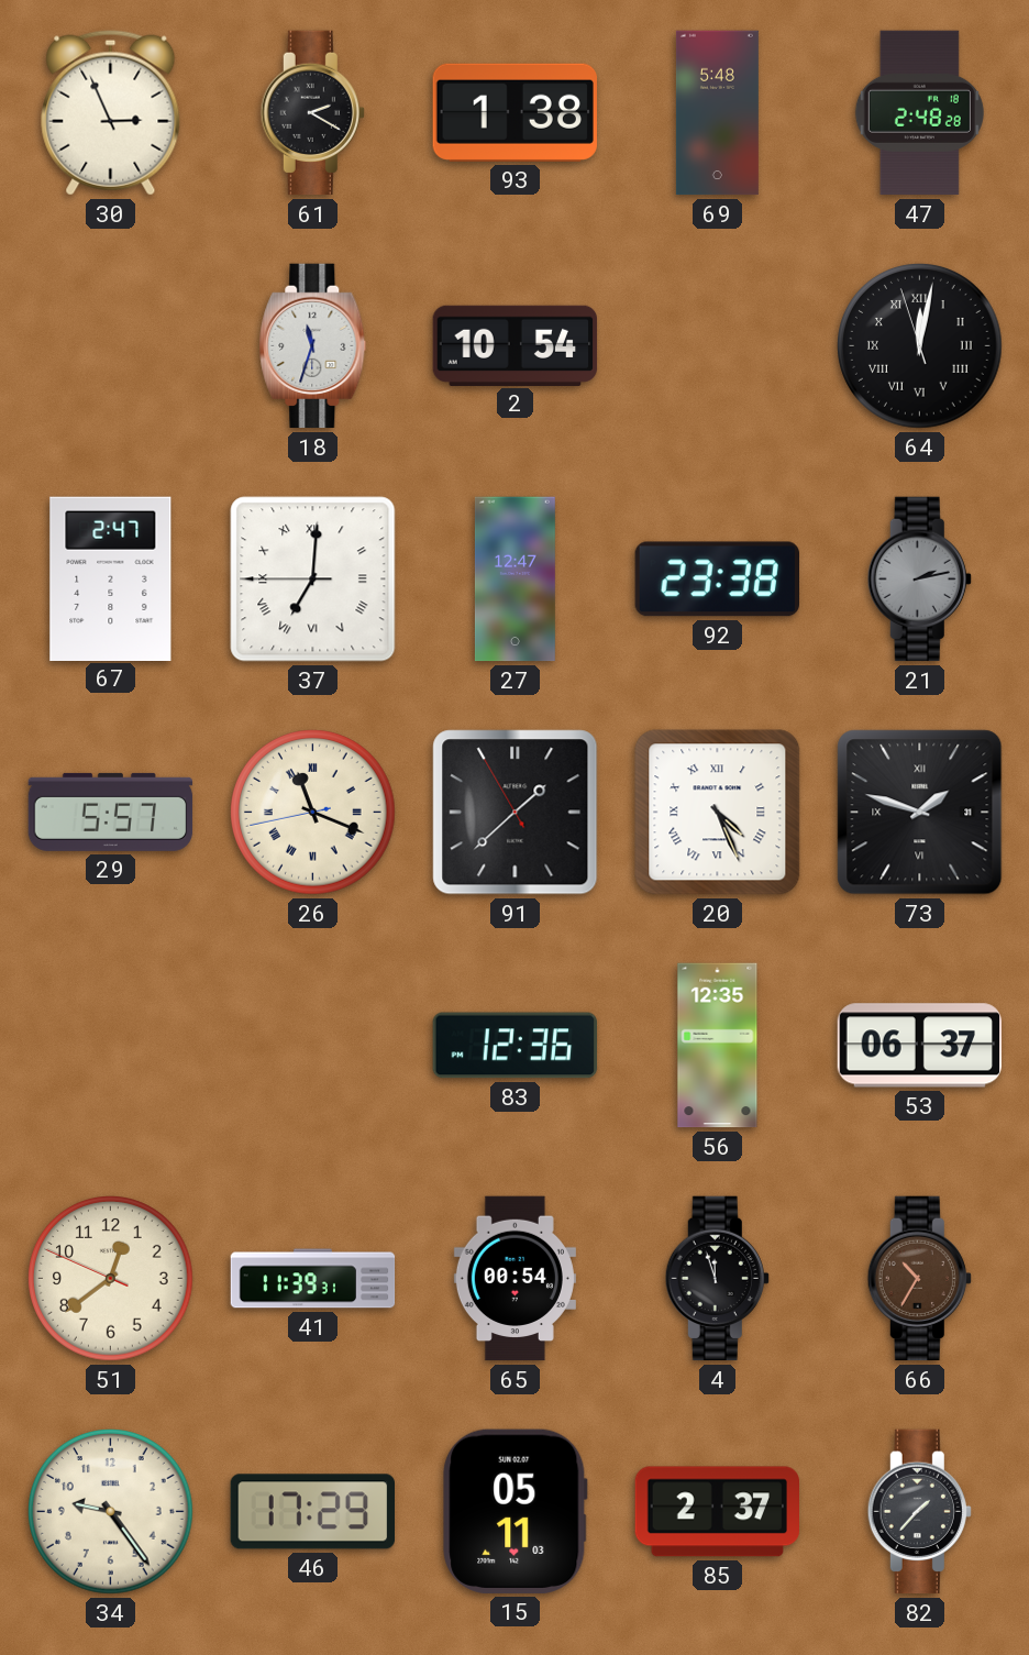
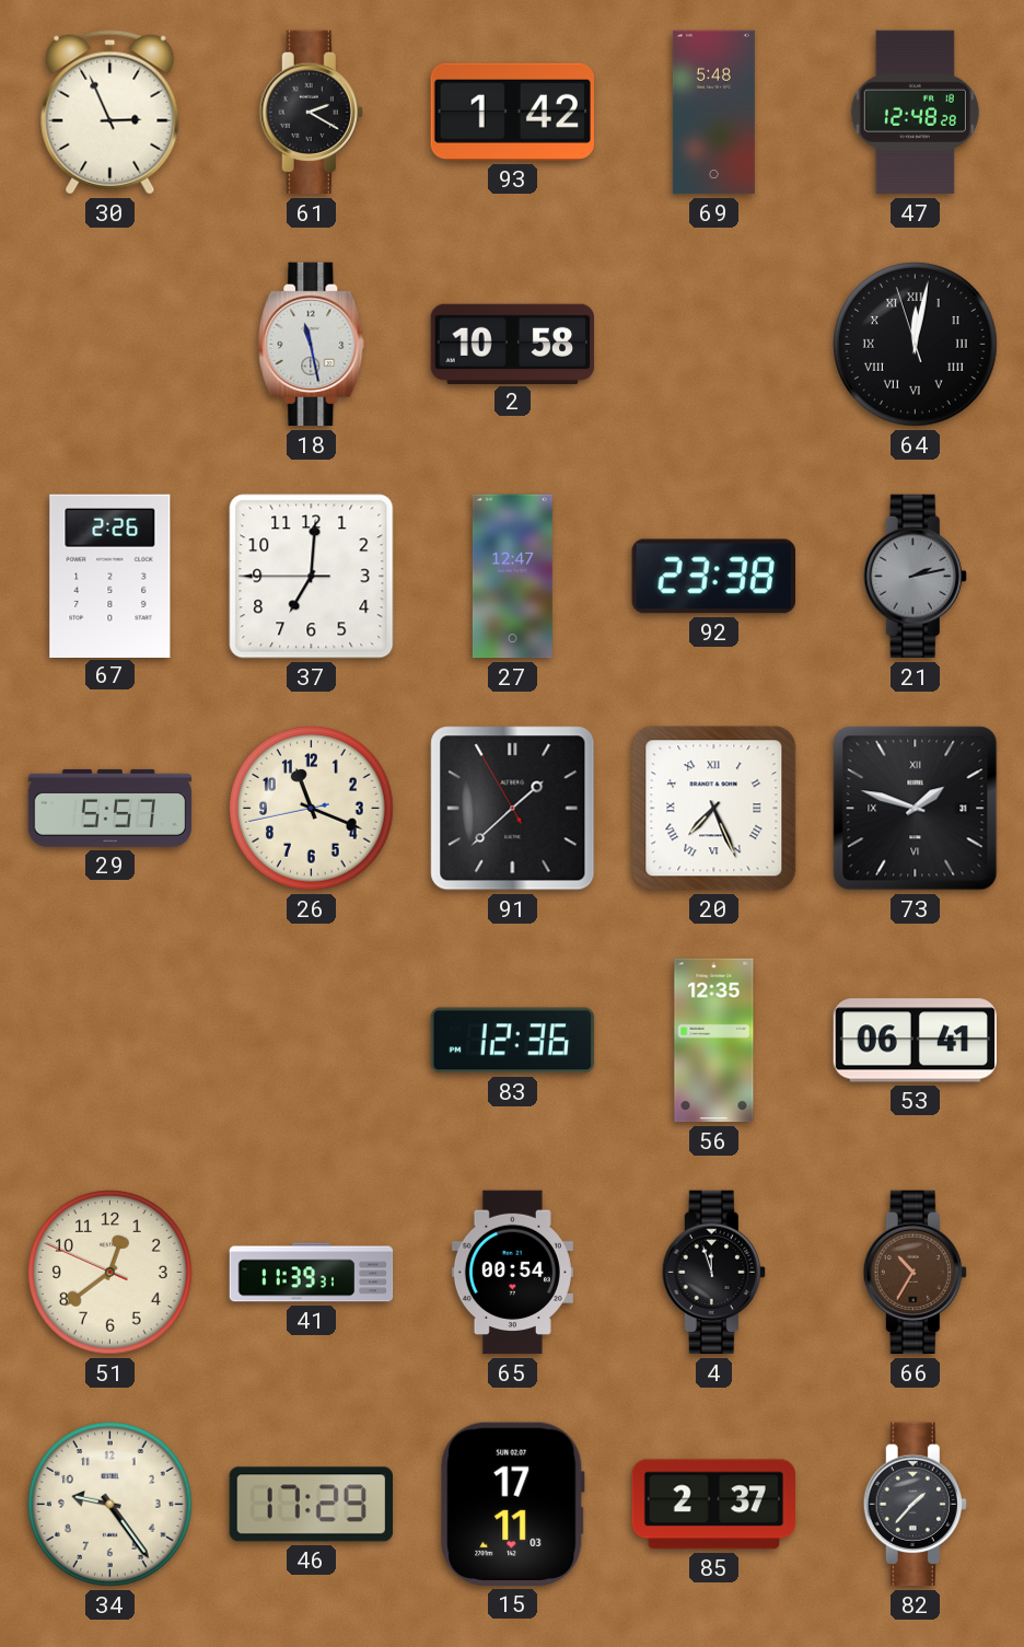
93: 1:38 -> 1:42 (512, 112)
47: 2:48 -> 12:48 (915, 113)
18: 11:33 -> 11:28 (312, 345)
2: 10:54 -> 10:58 (513, 344)
67: 2:47 -> 2:26 (110, 576)
37 numerals: Roman -> Arabic (312, 577)
26 numerals: Roman -> Arabic (312, 809)
20: 4:26 -> 7:26 (714, 809)
53: 06:37 -> 06:41 (916, 1041)
15: 05:11 -> 17:11 (513, 1504)
